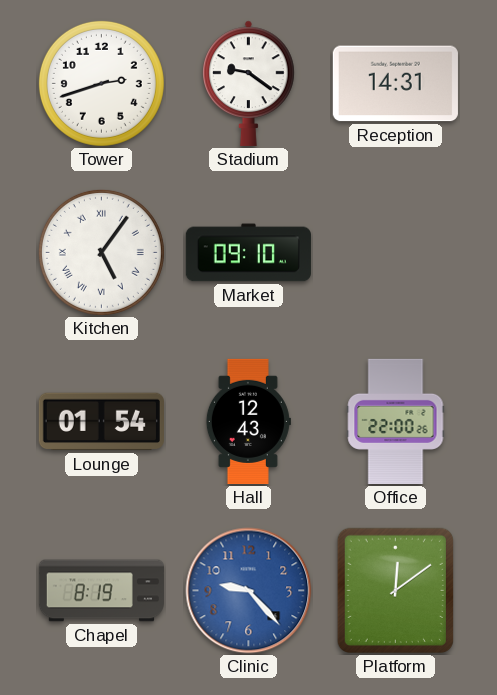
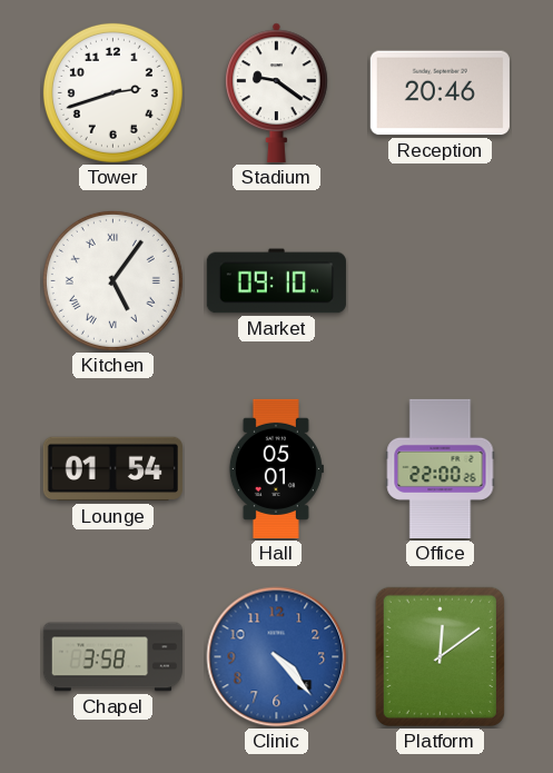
Reception: 14:31 -> 20:46 (440, 93)
Hall: 12:43 -> 05:01 (276, 468)
Chapel: 8:19 -> 3:58 (112, 657)
Clinic: 9:23 -> 4:23 (277, 657)
